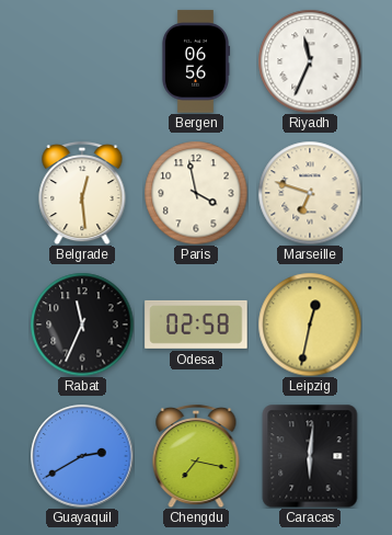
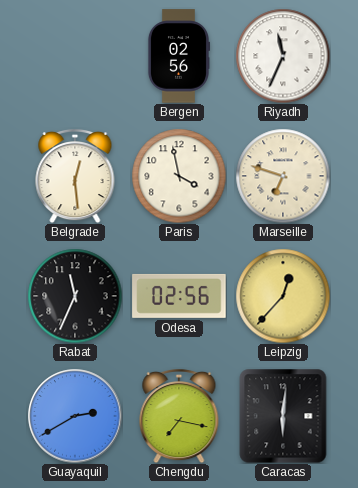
Bergen: 06:56 -> 02:56 (178, 56)
Odesa: 02:58 -> 02:56 (179, 296)
Leipzig: 12:32 -> 12:37 (283, 296)
